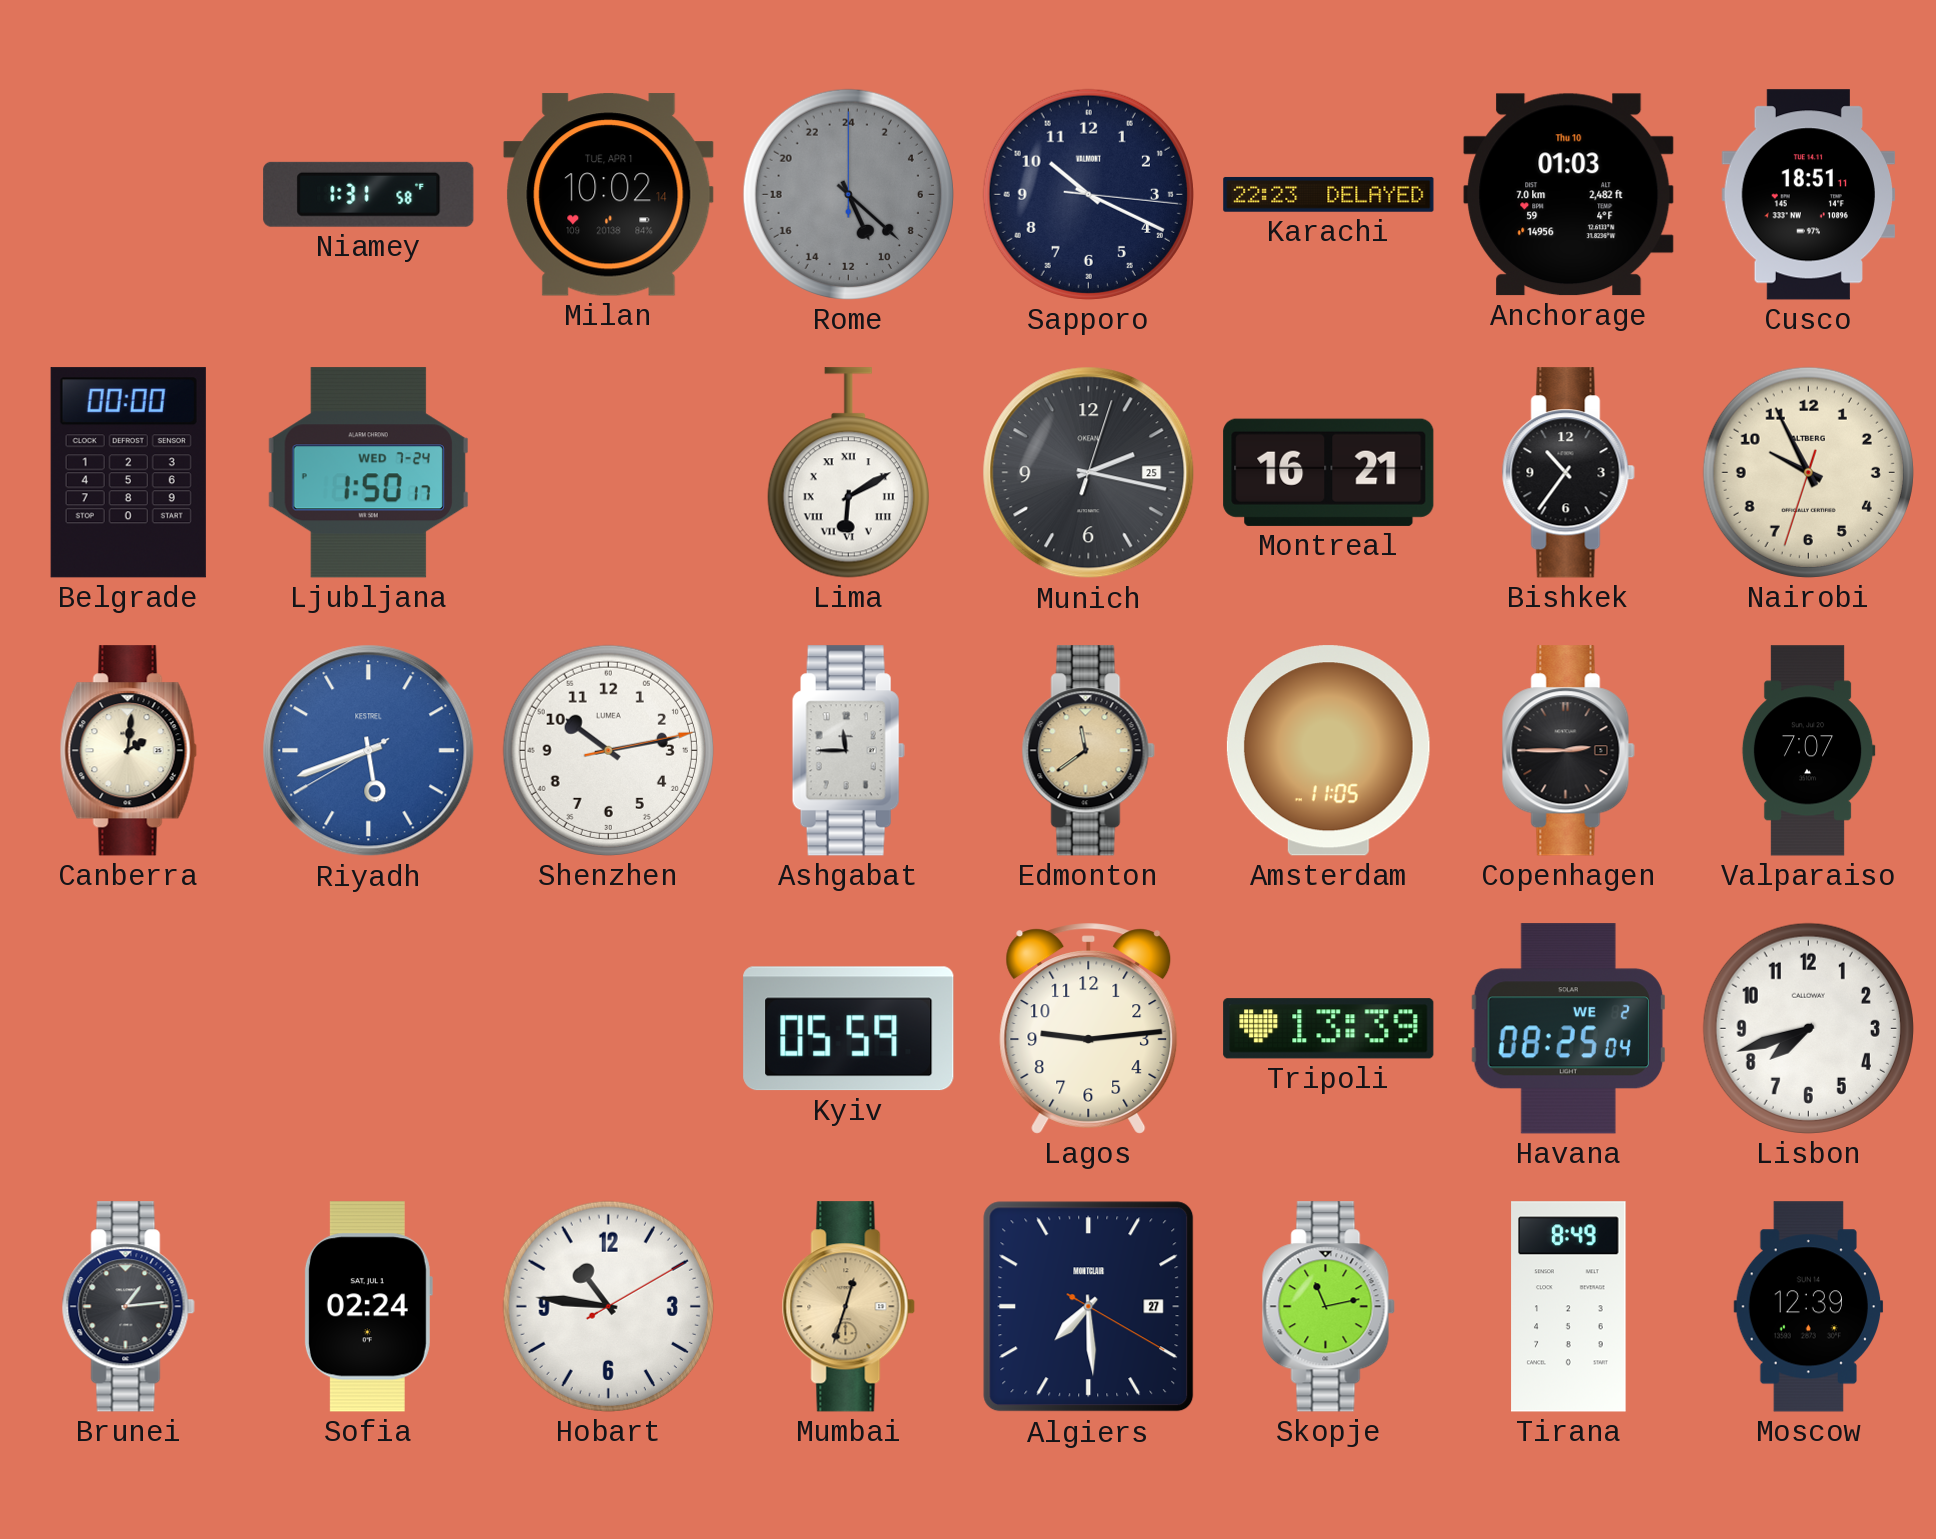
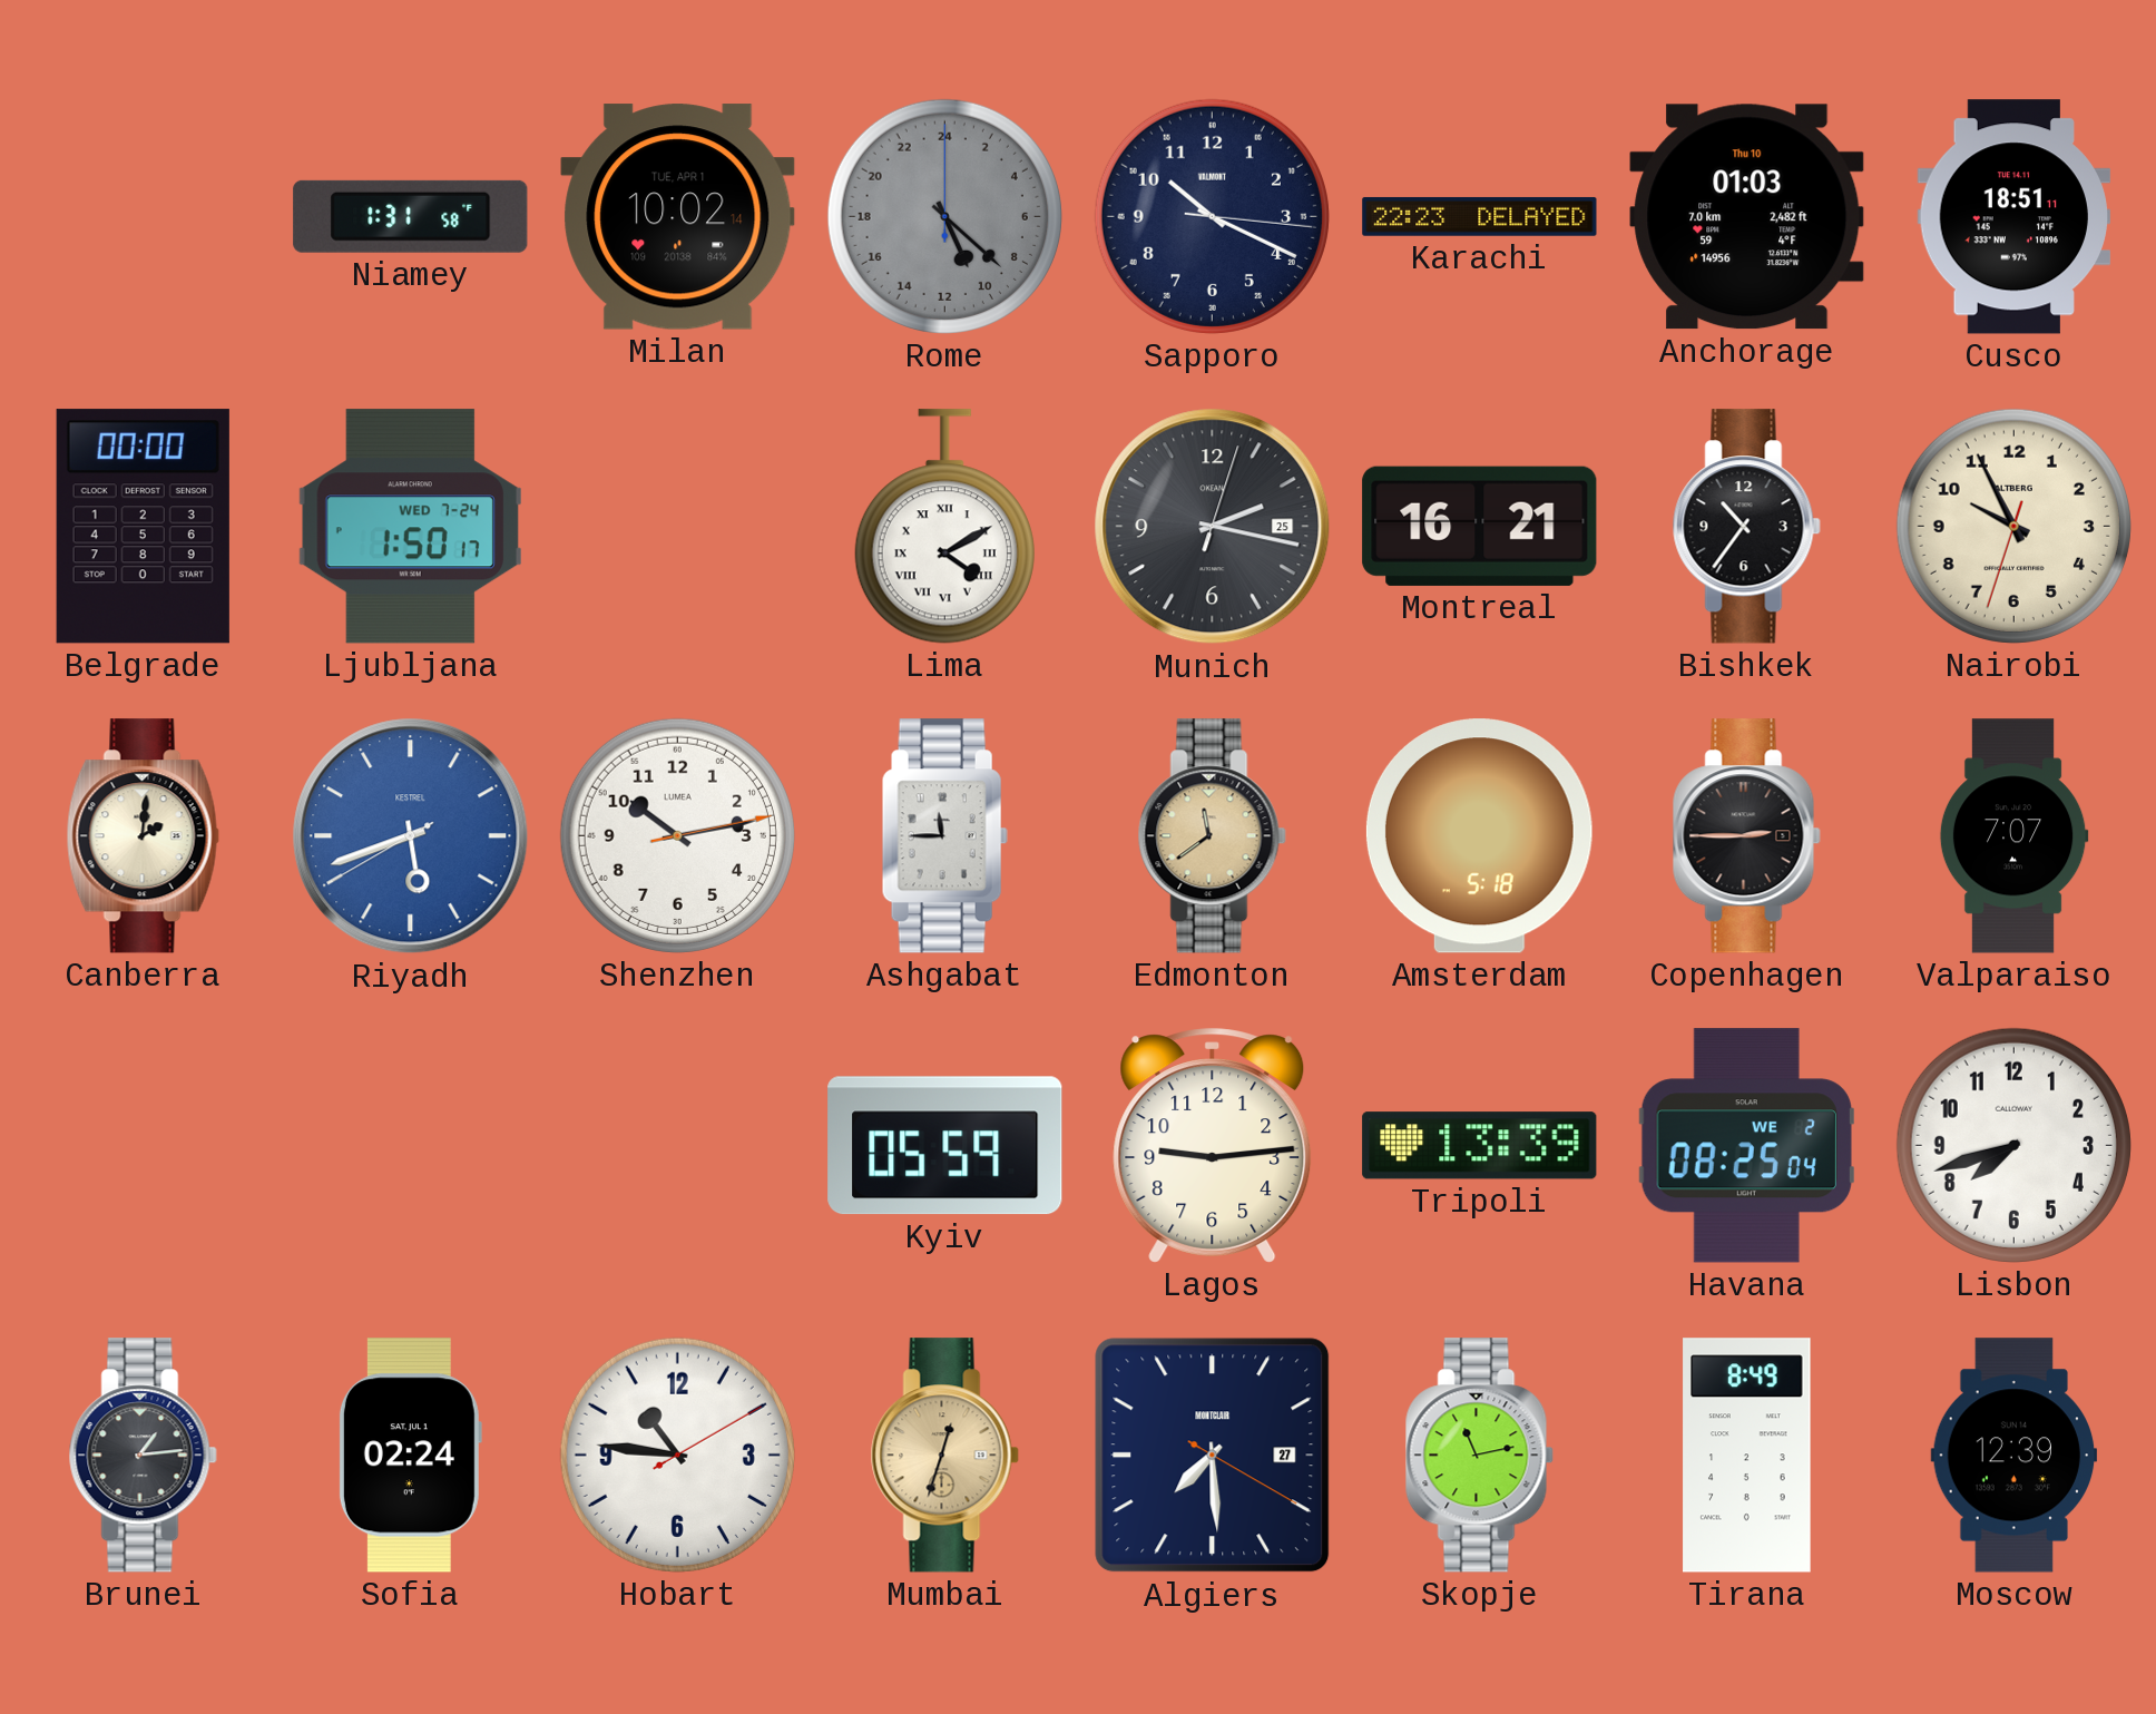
Lima: 6:10 -> 4:10 (944, 527)
Amsterdam: 11:05 -> 5:18 (1479, 836)
